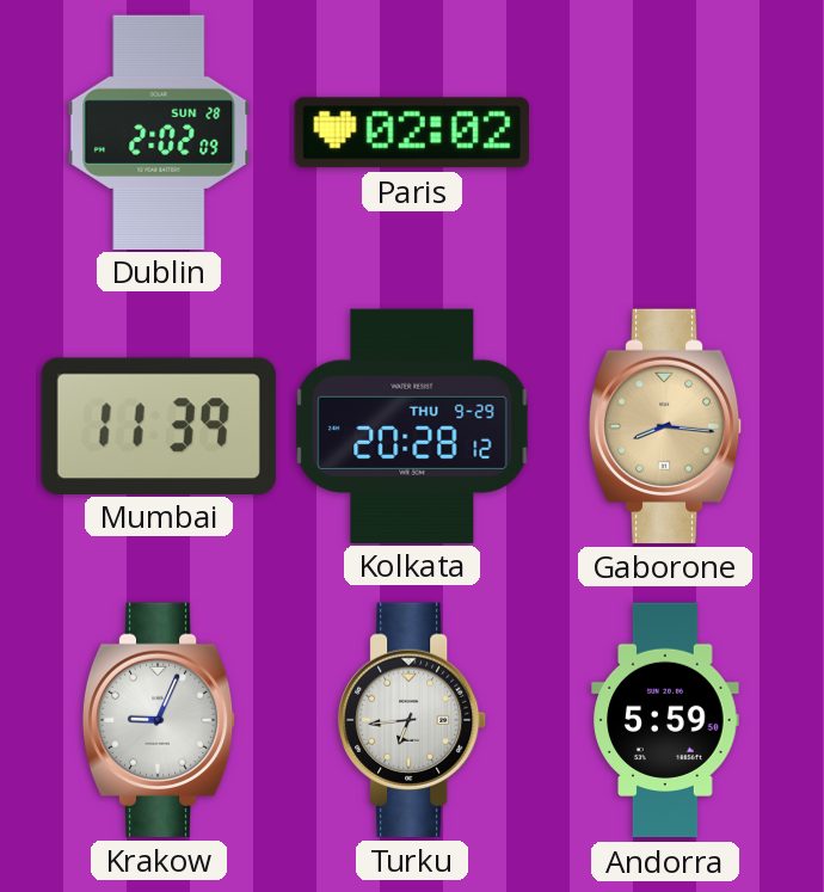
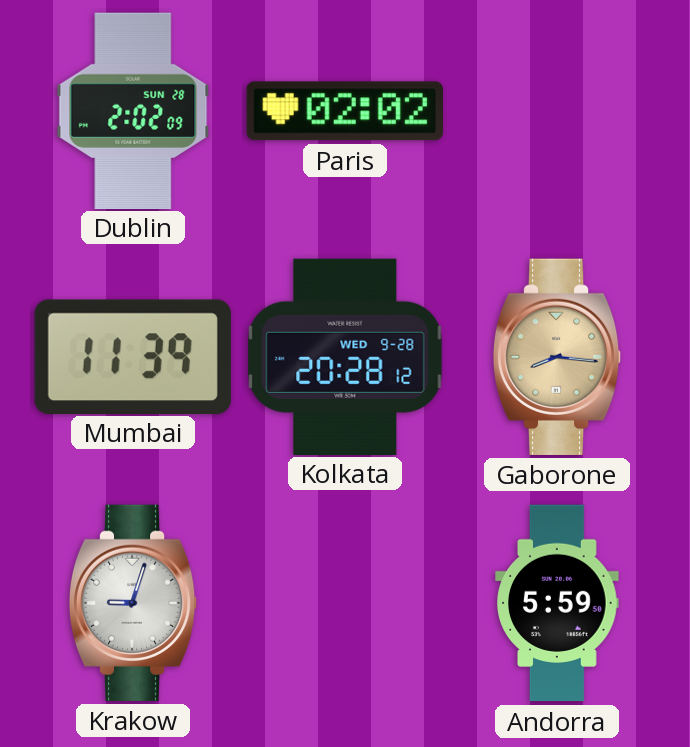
Kolkata date: THU 9-29 -> WED 9-28 (345, 356)
Krakow: 9:04 -> 9:03 (133, 603)
Turku: 6:44 -> none (413, 720)
